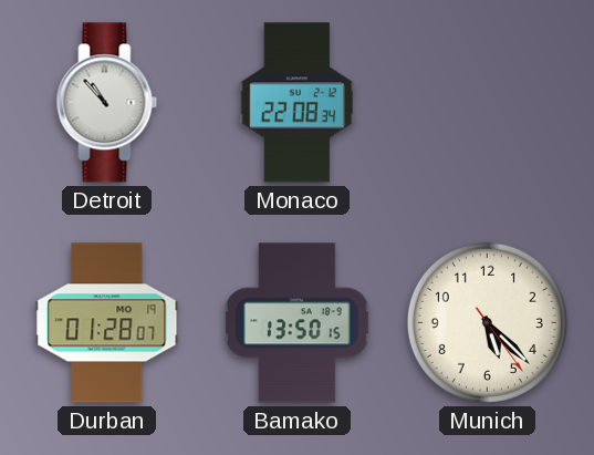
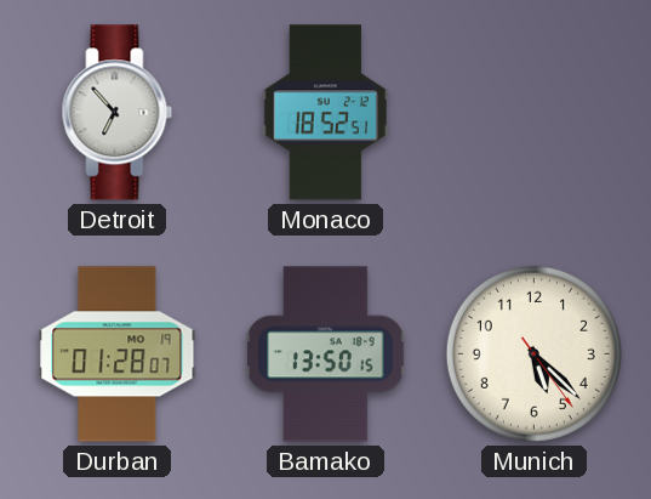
Detroit: 10:53 -> 6:53 (118, 113)
Monaco: 22:08 -> 18:52 (325, 113)
